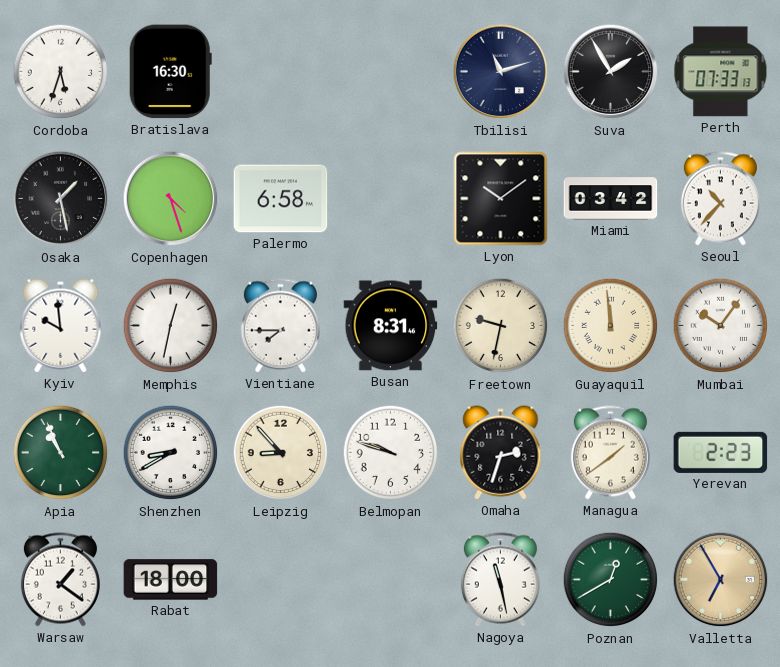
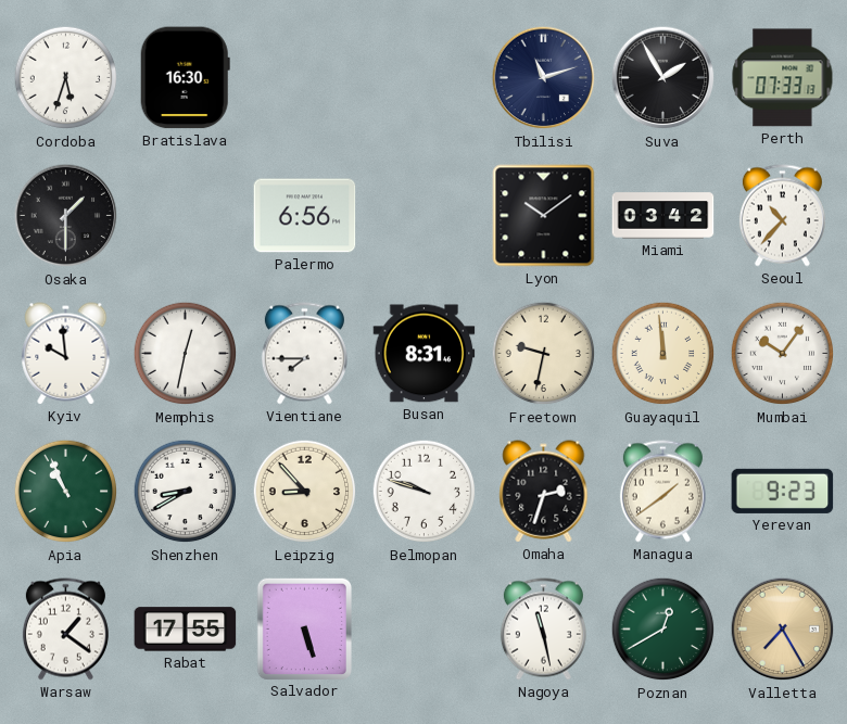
Osaka: 1:28 -> 1:30 (66, 216)
Copenhagen: 4:27 -> none (171, 199)
Palermo: 6:58 -> 6:56 (305, 216)
Yerevan: 2:23 -> 9:23 (783, 491)
Rabat: 18:00 -> 17:55 (186, 630)
Salvador: none -> 5:27 (304, 628)
Valletta: 6:55 -> 7:25 (783, 630)
